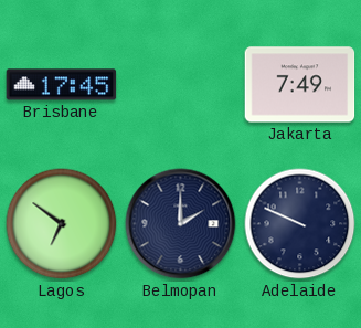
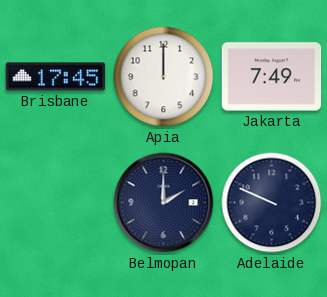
Apia: none -> 12:00 (164, 77)
Lagos: 6:51 -> none (62, 224)
